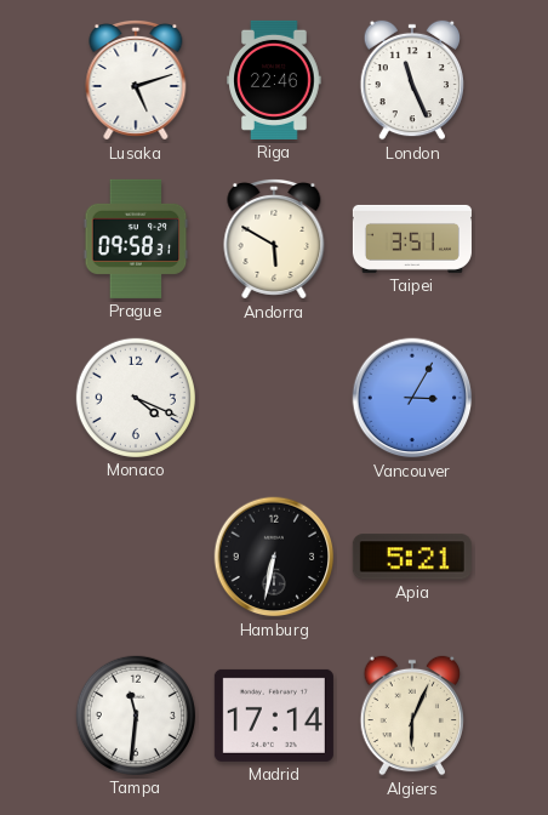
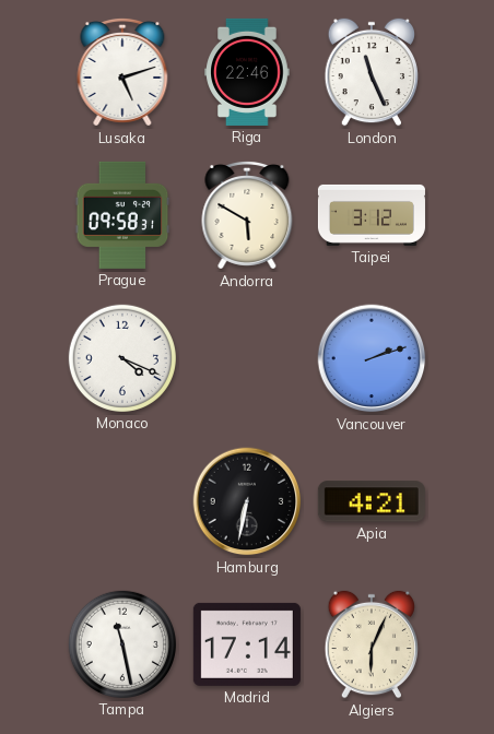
Taipei: 3:51 -> 3:12 (372, 215)
Vancouver: 3:05 -> 2:12 (372, 358)
Apia: 5:21 -> 4:21 (372, 501)
Tampa: 11:31 -> 11:28 (122, 644)
